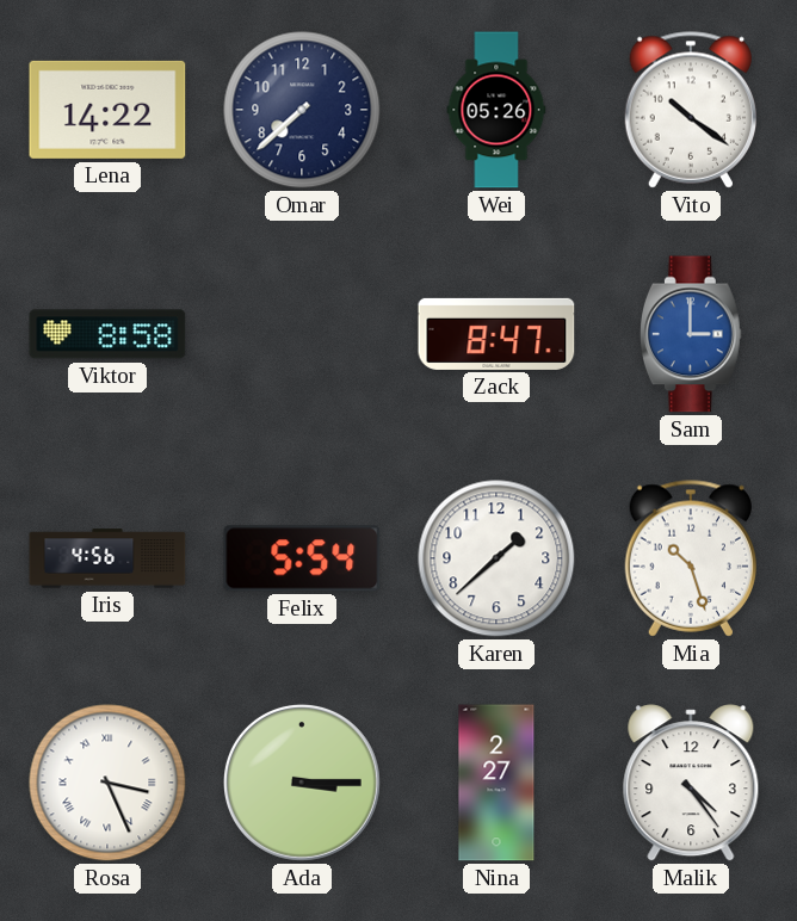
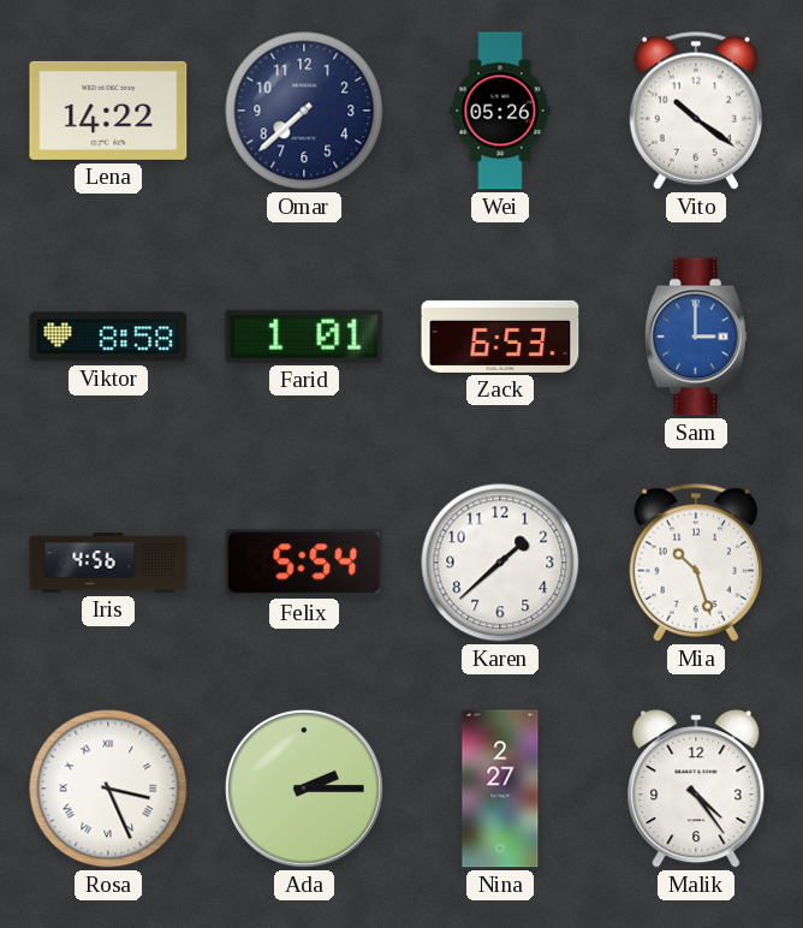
Farid: none -> 1:01 (304, 337)
Zack: 8:47 -> 6:53 (500, 337)
Ada: 3:15 -> 2:15 (304, 789)
